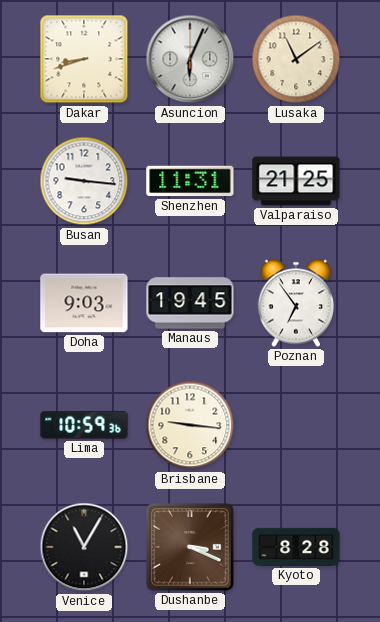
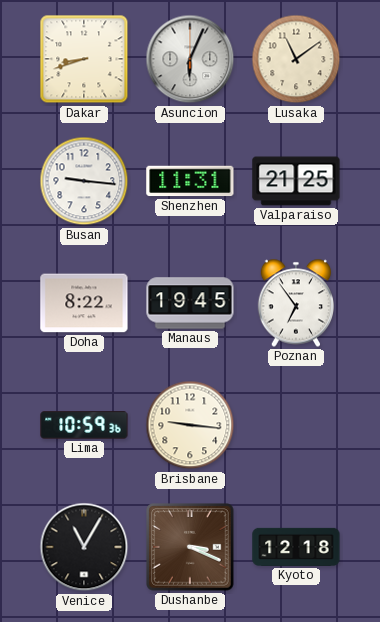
Doha: 9:03 -> 8:22 (84, 303)
Kyoto: 8:28 -> 12:18 (296, 547)
